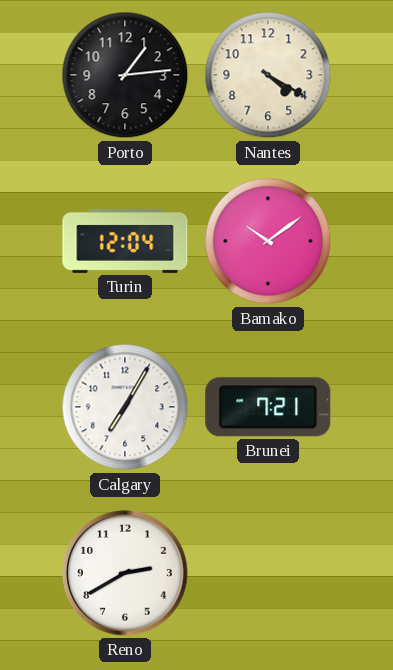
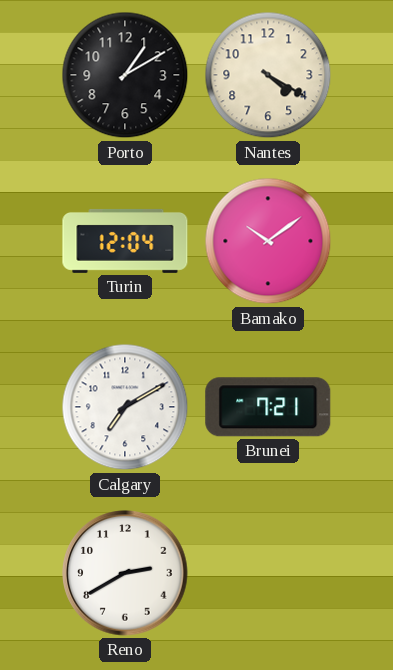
Porto: 1:14 -> 1:10 (125, 75)
Calgary: 7:05 -> 7:10 (125, 407)
